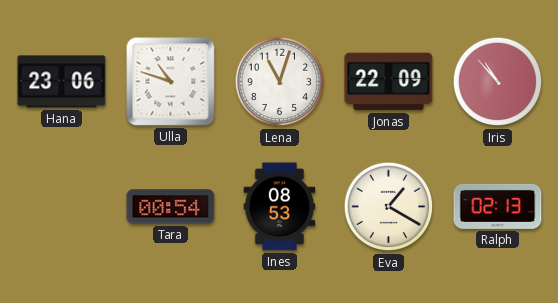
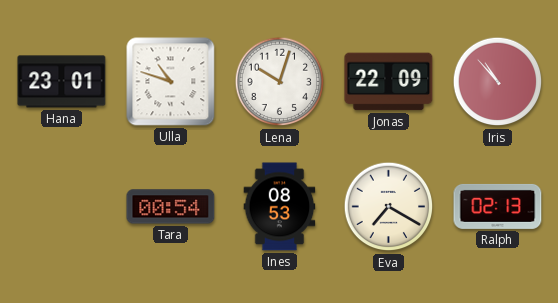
Hana: 23:06 -> 23:01 (62, 82)
Lena: 11:03 -> 10:03 (280, 82)
Eva: 1:20 -> 7:20 (389, 207)
